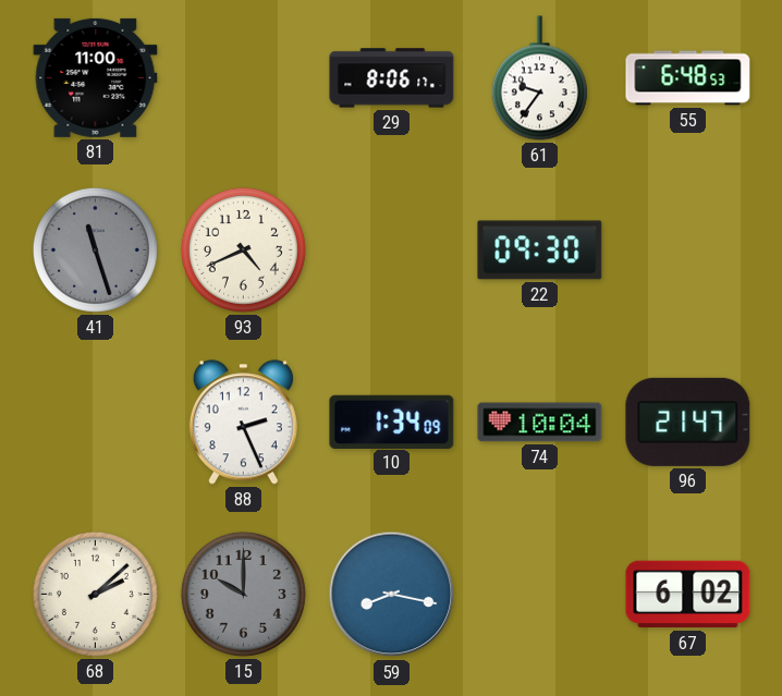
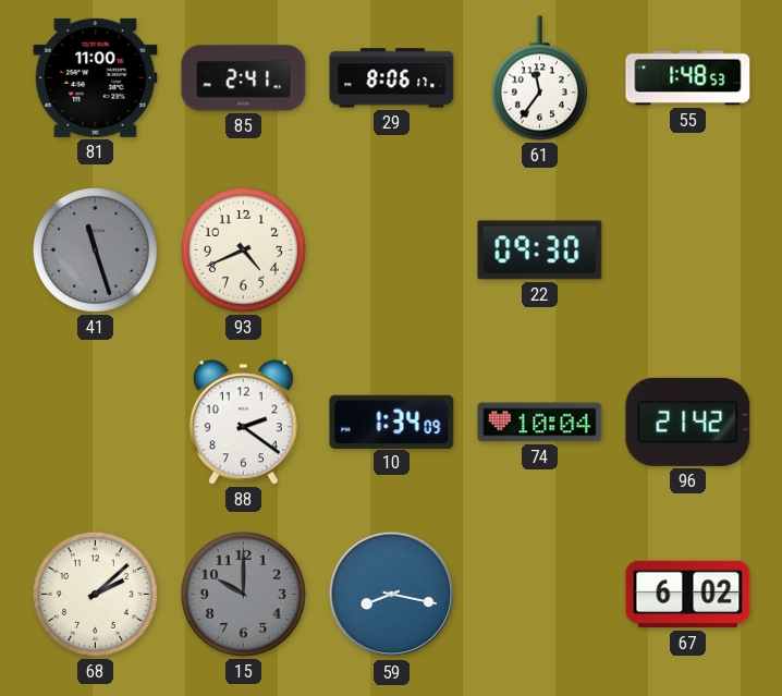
85: none -> 2:41 (244, 78)
61: 9:36 -> 11:36 (539, 78)
55: 6:48 -> 1:48 (688, 78)
88: 2:26 -> 2:21 (243, 423)
96: 21:47 -> 21:42 (688, 422)
